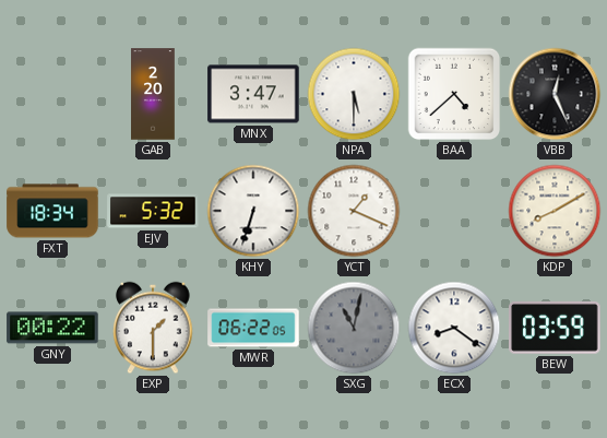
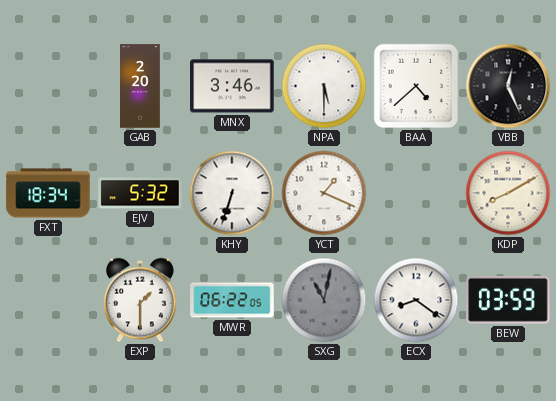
MNX: 3:47 -> 3:46 (232, 86)
GNY: 00:22 -> none (52, 328)
